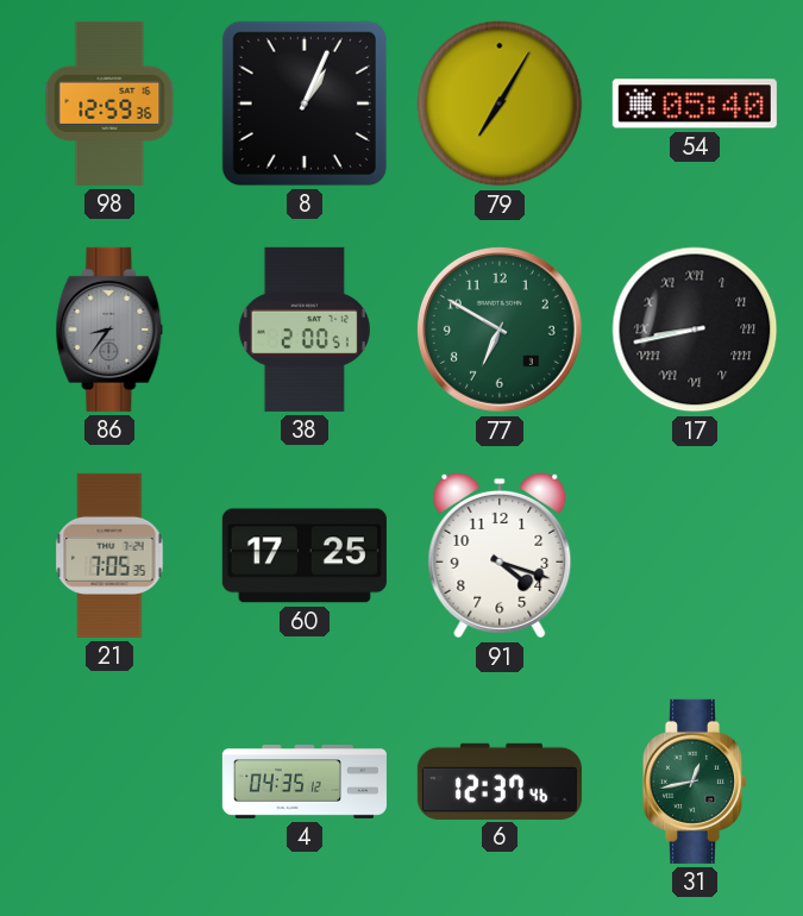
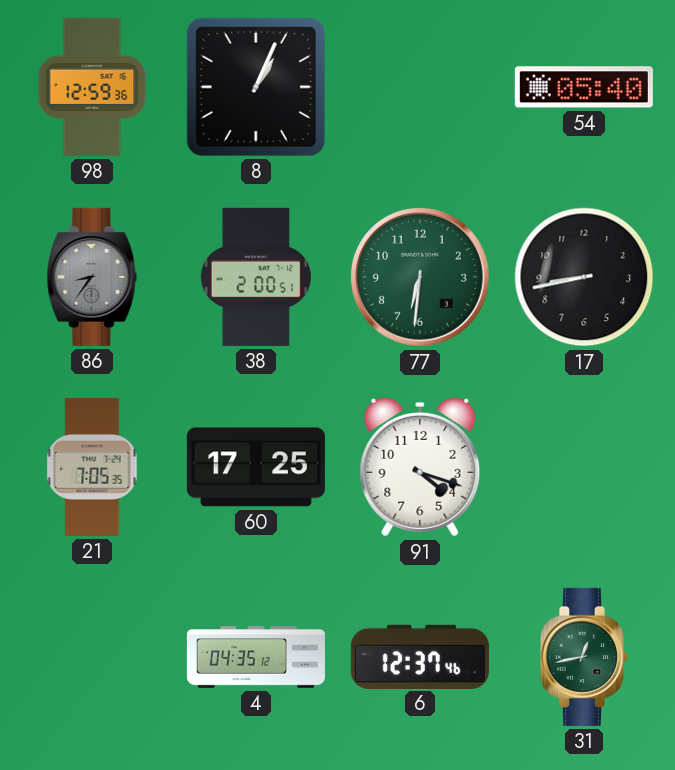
79: 7:05 -> none (500, 103)
77: 6:50 -> 6:31 (420, 277)
17 numerals: Roman -> Arabic (584, 277)
